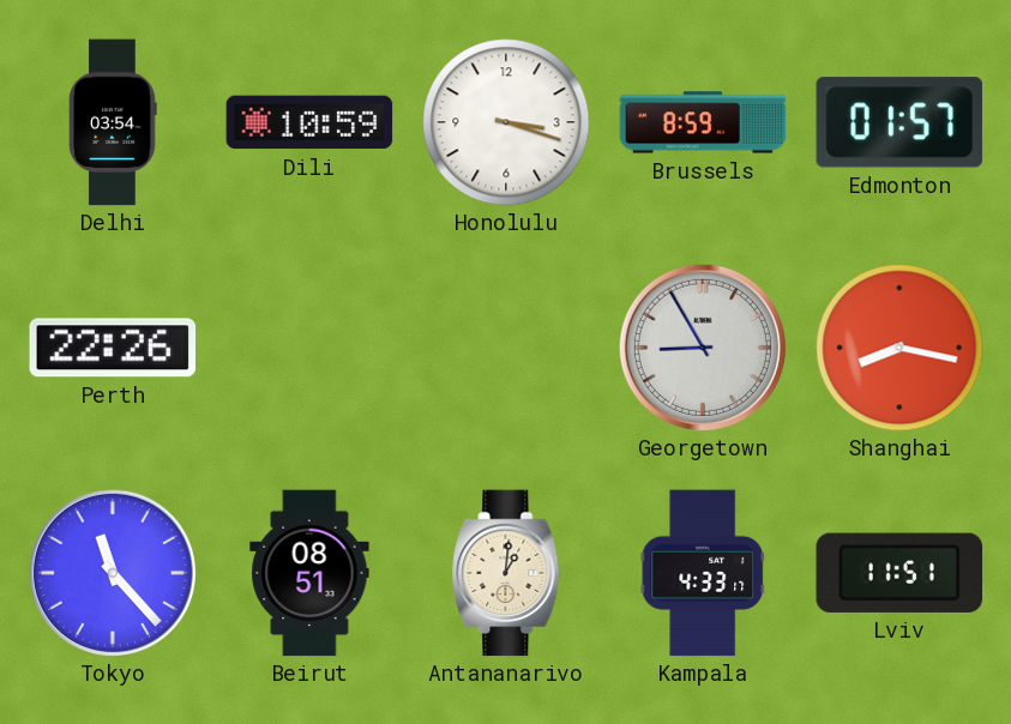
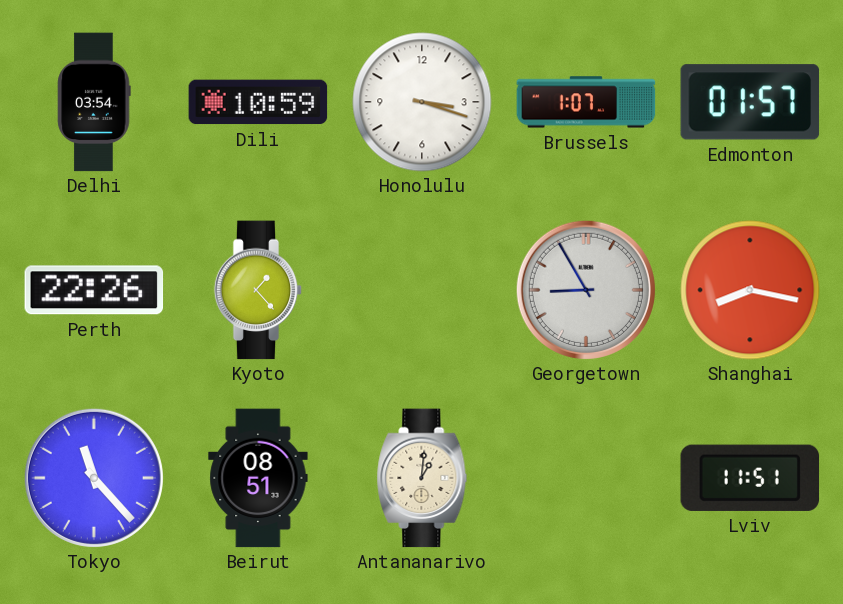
Brussels: 8:59 -> 1:07 (586, 102)
Kyoto: none -> 1:23 (258, 290)
Kampala: 4:33 -> none (703, 573)
